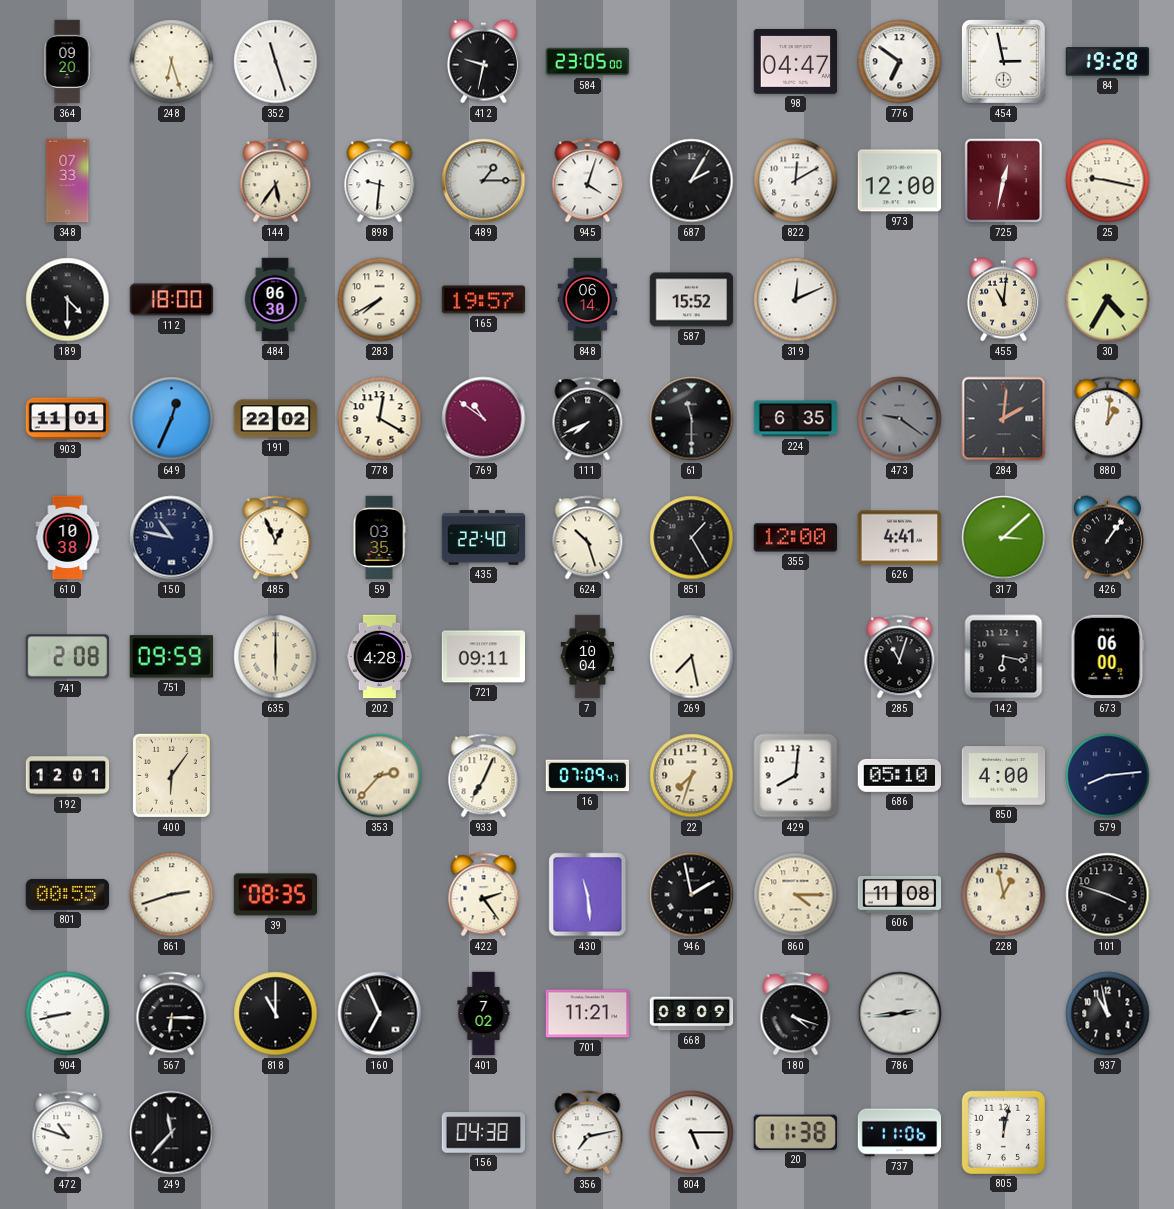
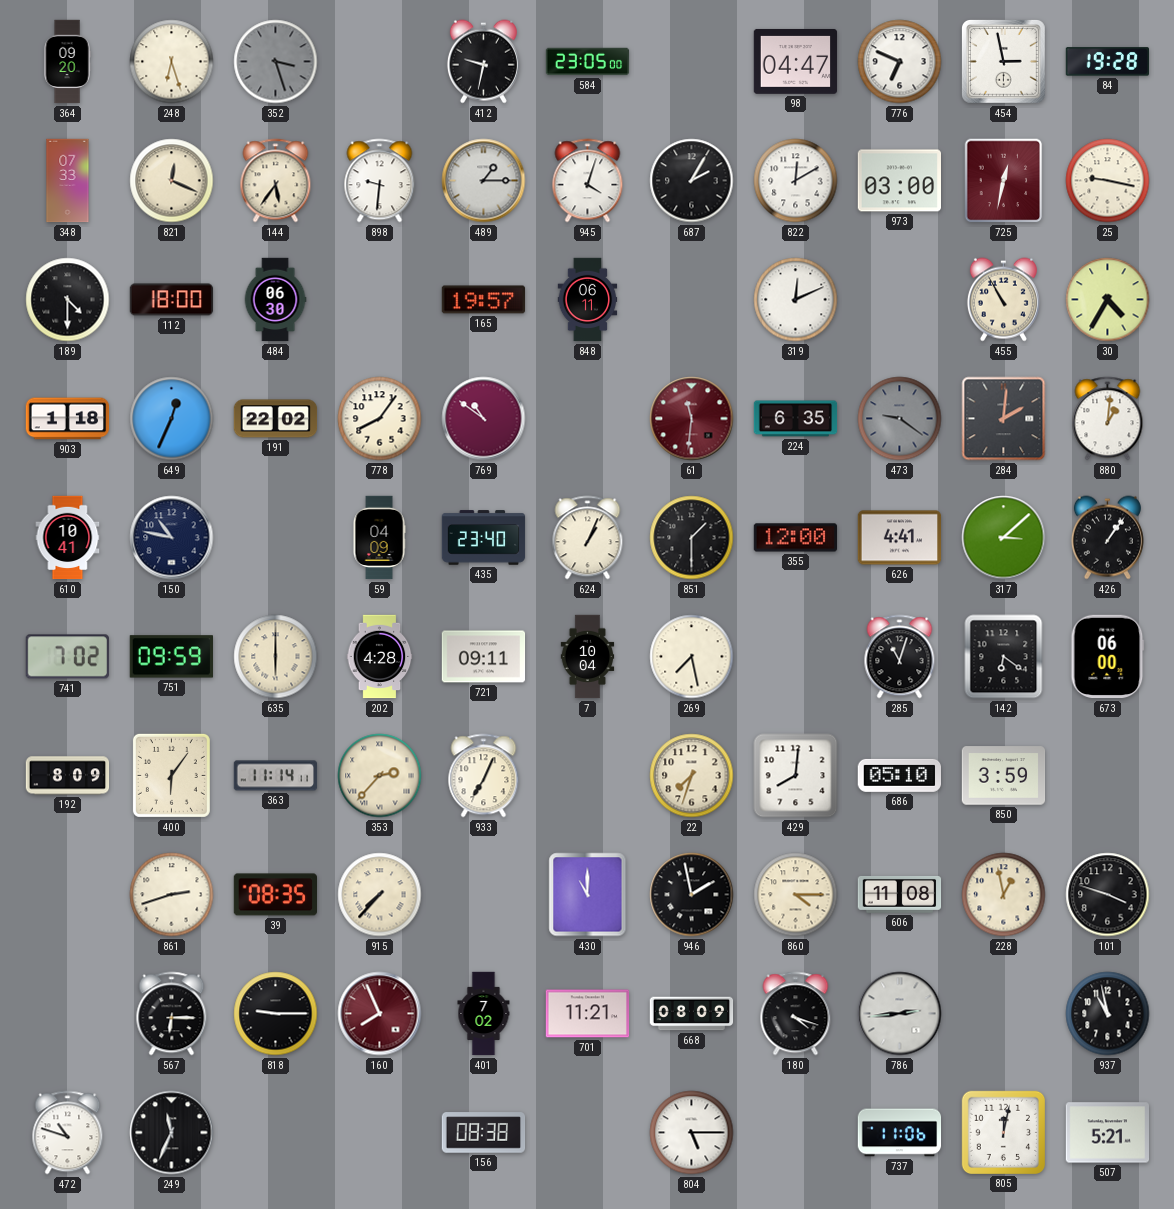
352: 11:27 -> 3:27 (276, 62)
352 dial: white -> grey (276, 62)
776: 6:51 -> 6:49 (900, 62)
821: none -> 12:19 (172, 181)
973: 12:00 -> 03:00 (900, 181)
283: 7:40 -> none (380, 300)
848: 06:14 -> 06:11 (588, 300)
587: 15:52 -> none (692, 300)
455: 11:01 -> 10:55 (1003, 300)
903: 11:01 -> 1:18 (68, 419)
778: 12:20 -> 8:06 (380, 419)
111: 7:41 -> none (588, 419)
61: 11:30 -> 11:31 (692, 419)
61 dial: black -> burgundy (692, 419)
610: 10:38 -> 10:41 (68, 538)
485: 12:56 -> none (276, 538)
59: 03:35 -> 04:09 (379, 538)
435: 22:40 -> 23:40 (484, 538)
624: 10:27 -> 1:04 (588, 538)
851: 1:25 -> 1:30 (692, 538)
741: 2:08 -> 7:02 (67, 657)
142: 6:17 -> 6:21 (1004, 657)
192: 12:01 -> 8:09 (68, 776)
363: none -> 11:14 (276, 776)
16: 07:09 -> none (588, 776)
850: 4:00 -> 3:59 (1004, 776)
579: 8:14 -> none (1108, 776)
801: 00:55 -> none (68, 894)
915: none -> 7:37 (380, 895)
422: 2:24 -> none (484, 895)
430: 11:29 -> 11:00 (588, 895)
904: 8:43 -> none (68, 1014)
818: 11:00 -> 9:15 (276, 1014)
160: 6:56 -> 7:56 (380, 1014)
160 dial: black -> burgundy (380, 1014)
249: 11:37 -> 11:34 (172, 1133)
156: 04:38 -> 08:38 (484, 1133)
356: 7:13 -> none (588, 1133)
20: 11:38 -> none (795, 1132)
507: none -> 5:21 (1107, 1133)
